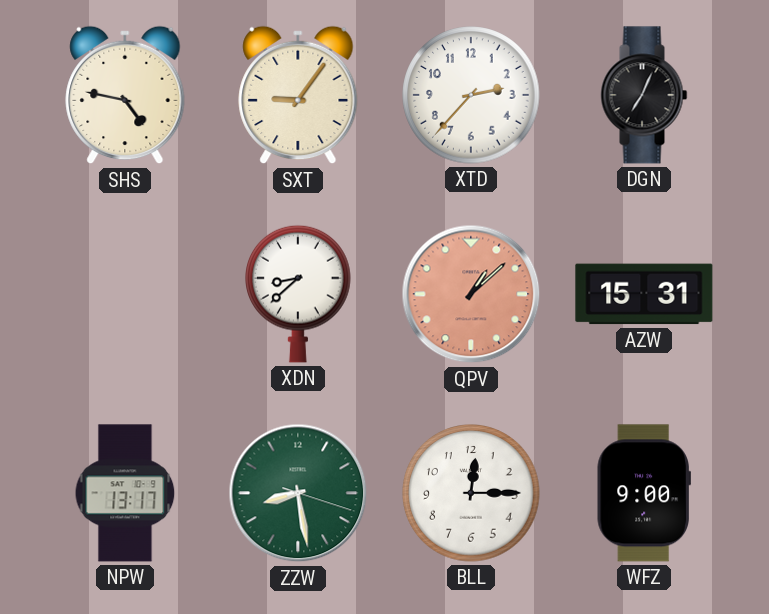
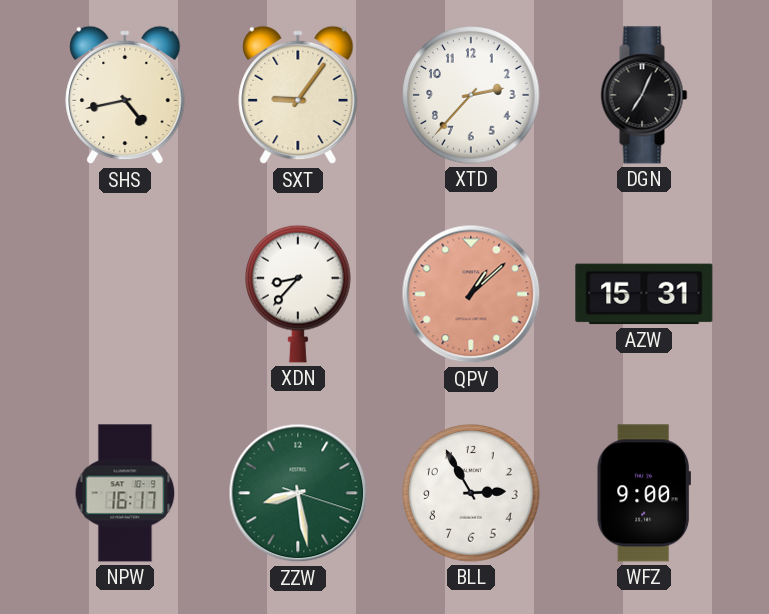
SHS: 4:47 -> 4:43 (125, 95)
XDN: 8:38 -> 8:37 (299, 294)
NPW: 13:17 -> 16:17 (125, 493)
BLL: 12:15 -> 2:55 (471, 493)
